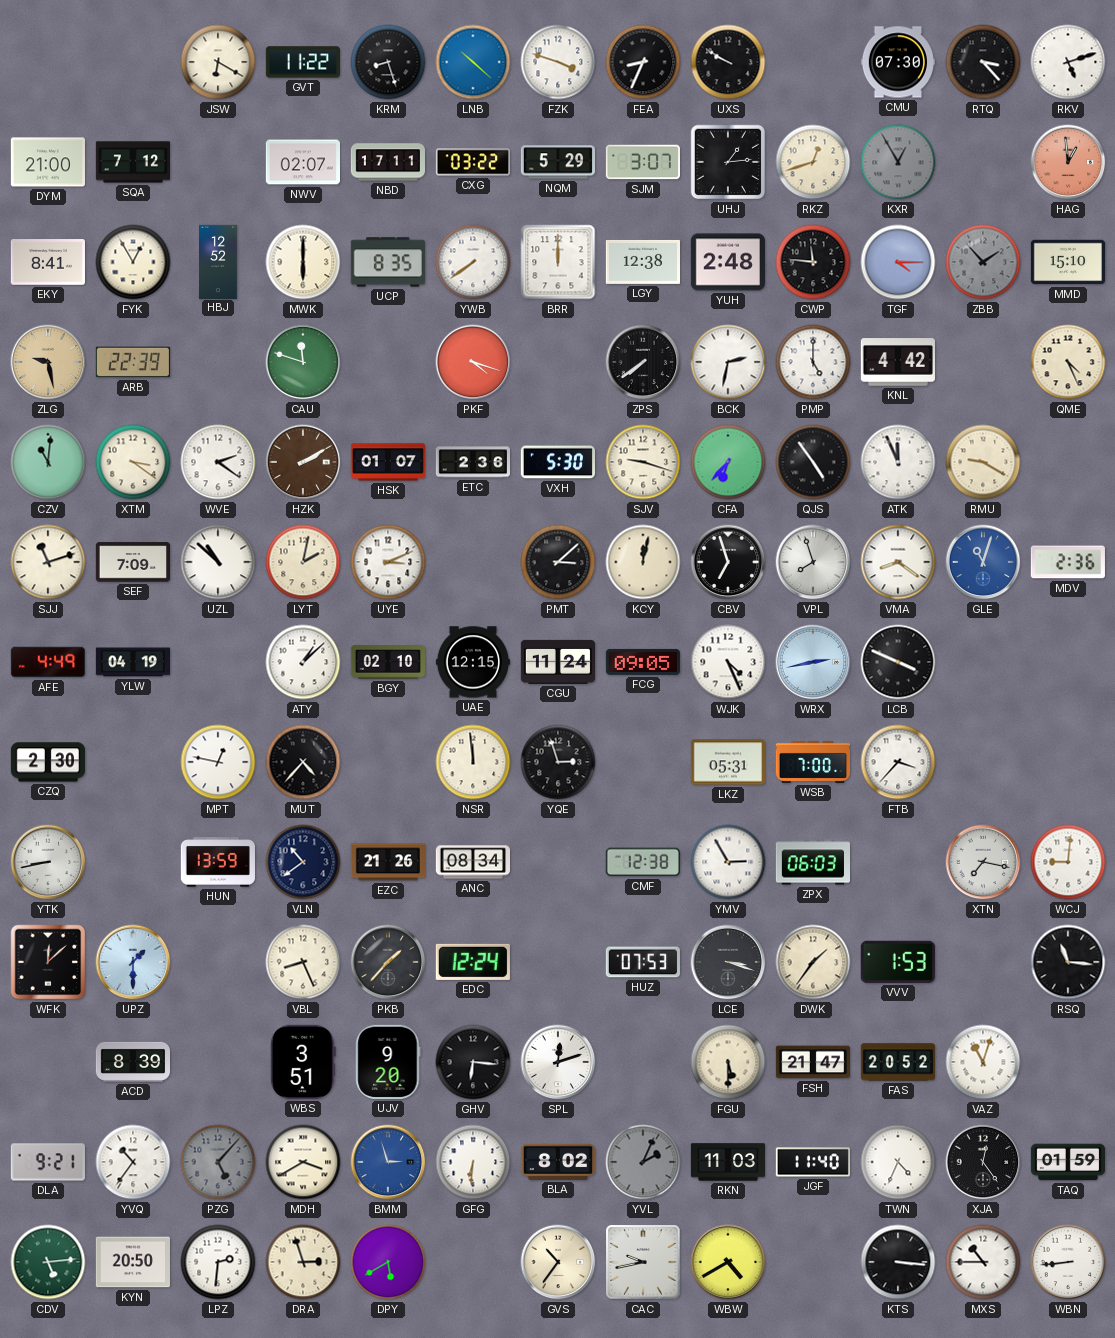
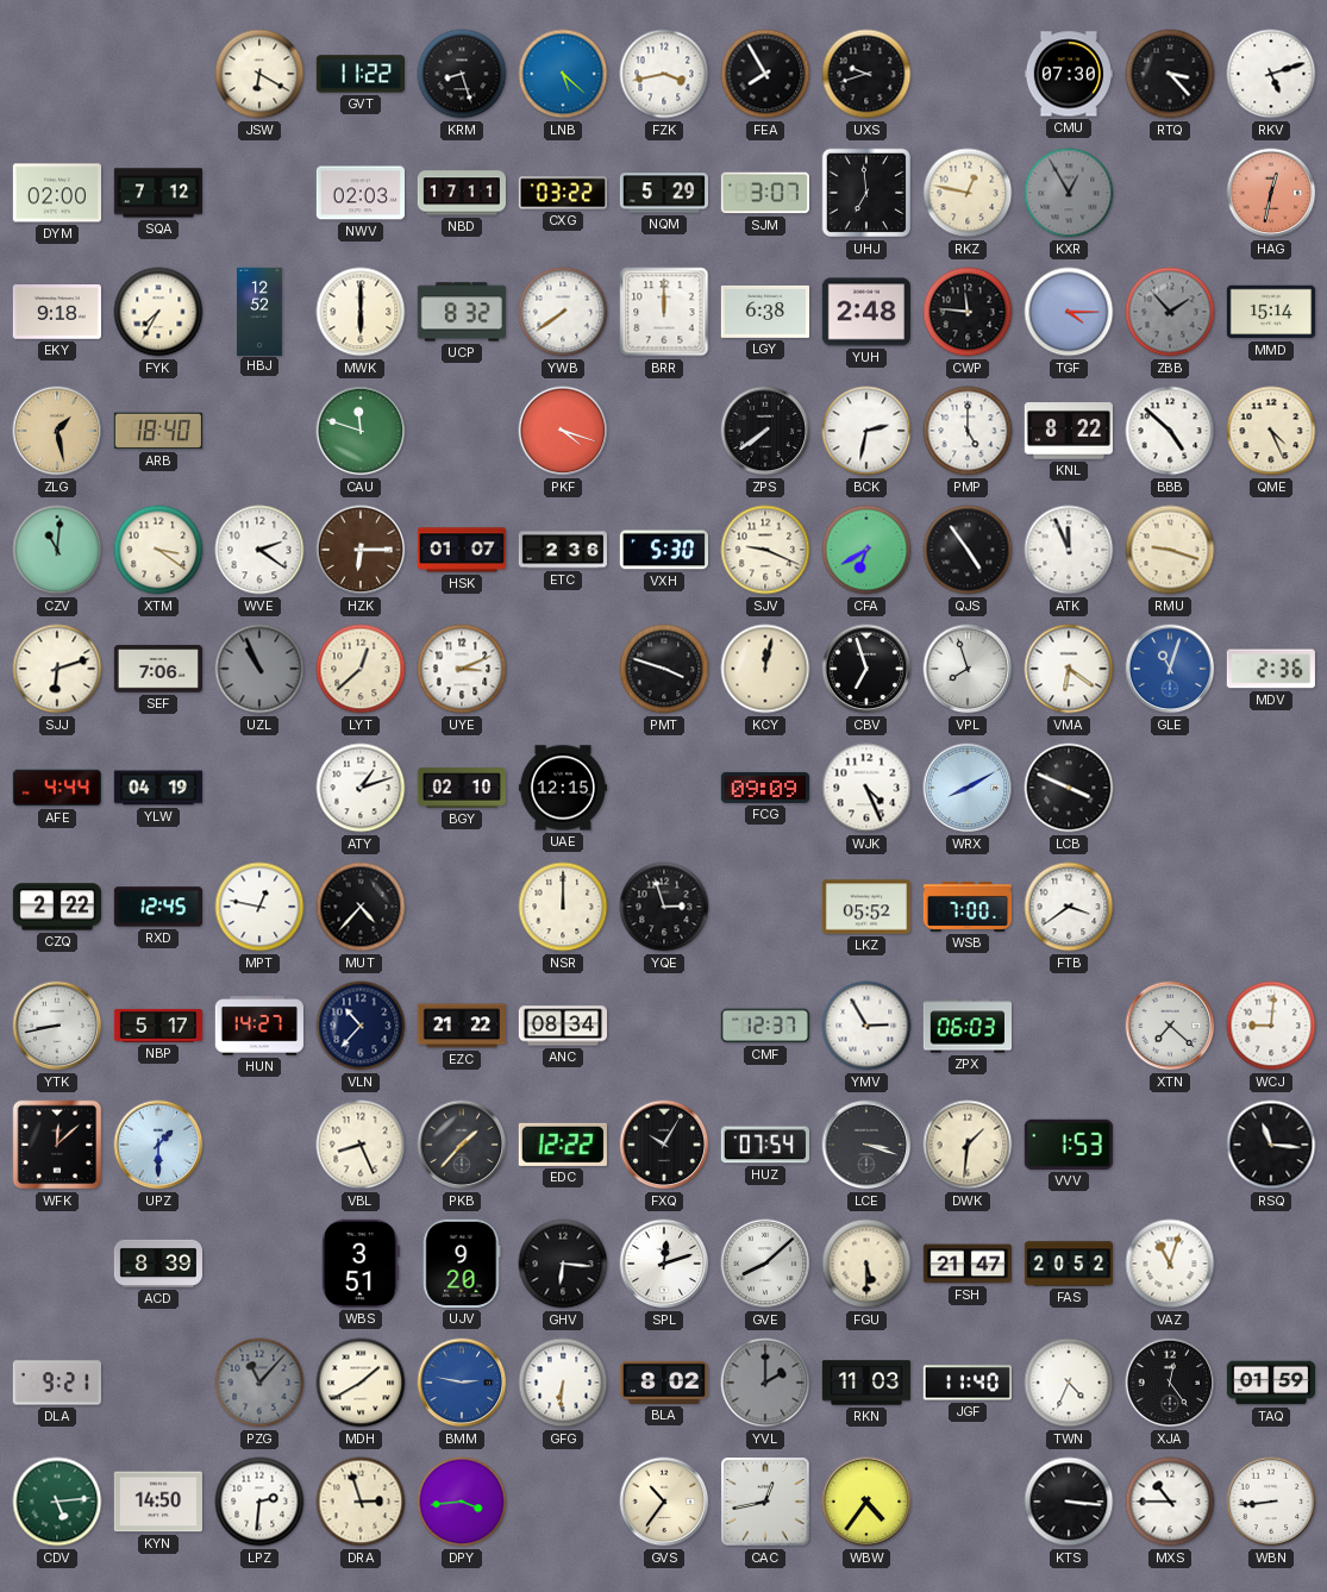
LNB: 10:22 -> 5:22 (563, 74)
FZK: 3:48 -> 3:43 (664, 74)
FEA: 8:34 -> 7:55 (765, 74)
UXS: 9:50 -> 9:42 (866, 74)
DYM: 21:00 -> 02:00 (56, 193)
NWV: 02:07 -> 02:03 (359, 193)
UHJ: 1:14 -> 6:59 (866, 193)
RKZ: 12:42 -> 12:47 (968, 193)
HAG: 12:59 -> 12:32 (1271, 193)
EKY: 8:41 -> 9:18 (57, 312)
FYK: 12:55 -> 7:35 (158, 312)
UCP: 8:35 -> 8:32 (462, 312)
LGY: 12:38 -> 6:38 (764, 312)
MMD: 15:10 -> 15:14 (1270, 312)
ZLG: 9:28 -> 1:28 (57, 431)
ARB: 22:39 -> 18:40 (157, 431)
KNL: 4:42 -> 8:22 (1069, 431)
BBB: none -> 4:52 (1170, 431)
HZK: 2:10 -> 6:15 (361, 550)
SJV: 9:18 -> 9:19 (765, 550)
CFA: 6:37 -> 6:40 (866, 550)
RMU: 9:20 -> 9:18 (1170, 550)
SJJ: 11:12 -> 6:12 (57, 669)
SEF: 7:09 -> 7:06 (157, 669)
UZL: 10:52 -> 10:56 (259, 669)
UZL dial: white -> grey (259, 669)
LYT: 2:02 -> 12:38 (361, 669)
PMT: 3:08 -> 3:48 (664, 669)
VMA: 8:21 -> 6:21 (1069, 669)
AFE: 4:49 -> 4:44 (56, 788)
ATY: 1:08 -> 1:12 (361, 788)
CGU: 11:24 -> none (557, 662)
FCG: 09:05 -> 09:09 (764, 788)
WRX: 2:43 -> 8:10 (968, 788)
CZQ: 2:30 -> 2:22 (56, 907)
RXD: none -> 12:45 (157, 907)
NSR: 11:59 -> 12:00 (563, 907)
LKZ: 05:31 -> 05:52 (865, 907)
FTB: 3:37 -> 3:39 (1069, 907)
NBP: none -> 5:17 (157, 1026)
HUN: 13:59 -> 14:27 (259, 1026)
VLN: 10:39 -> 10:37 (361, 1026)
EZC: 21:26 -> 21:22 (461, 1026)
CMF: 12:38 -> 12:37 (765, 1026)
XTN: 7:17 -> 7:22 (1170, 1026)
EDC: 12:24 -> 12:22 (563, 1145)
FXQ: none -> 10:05 (664, 1145)
HUZ: 07:53 -> 07:54 (765, 1145)
DWK: 1:36 -> 1:31 (968, 1145)
GVE: none -> 8:08 (765, 1264)
YVQ: 10:36 -> none (133, 1162)
PZG: 5:07 -> 11:07 (259, 1383)
MDH: 3:40 -> 1:40 (361, 1383)
BMM: 2:57 -> 2:47 (462, 1383)
YVL: 2:04 -> 2:00 (765, 1383)
KYN: 20:50 -> 14:50 (158, 1502)
DPY: 5:40 -> 3:44 (462, 1502)
CAC: 9:43 -> 12:43 (765, 1502)
WBW: 4:40 -> 4:36 (866, 1502)
